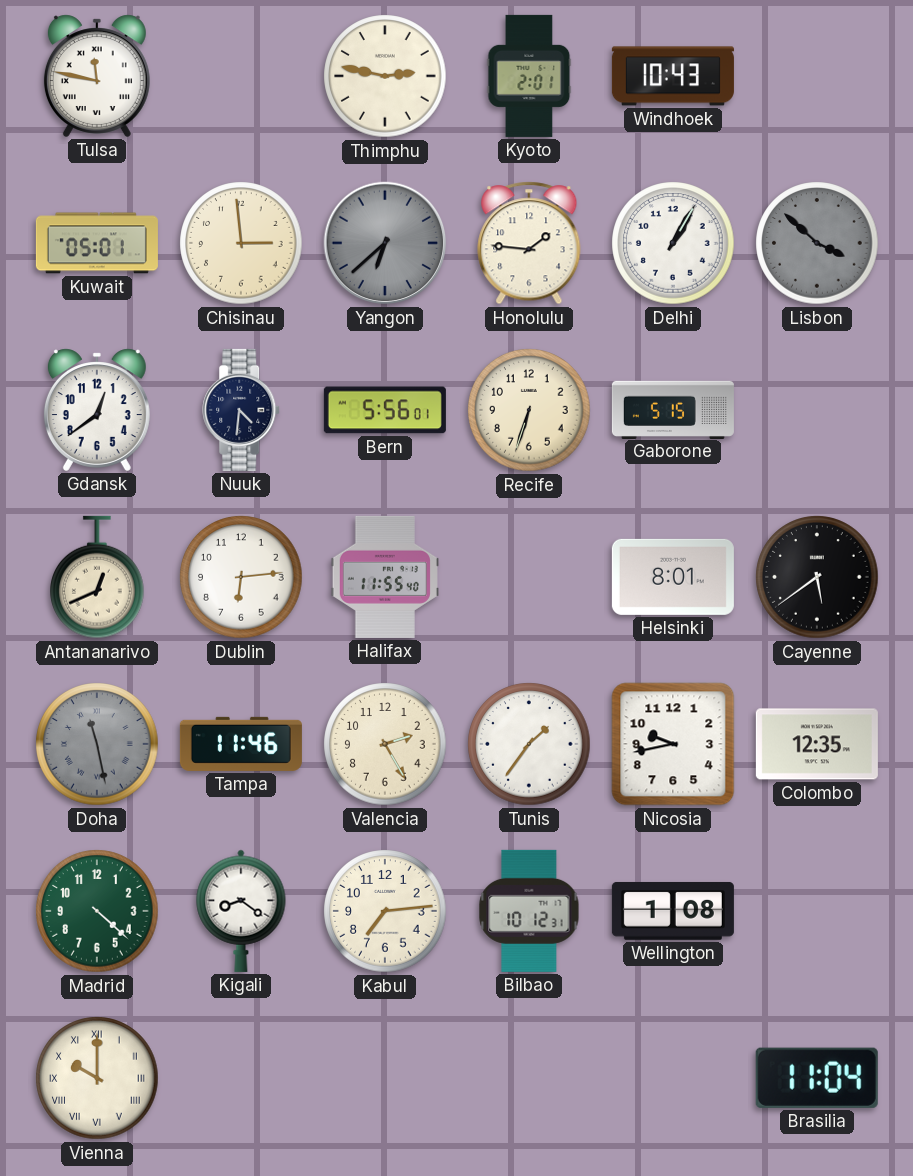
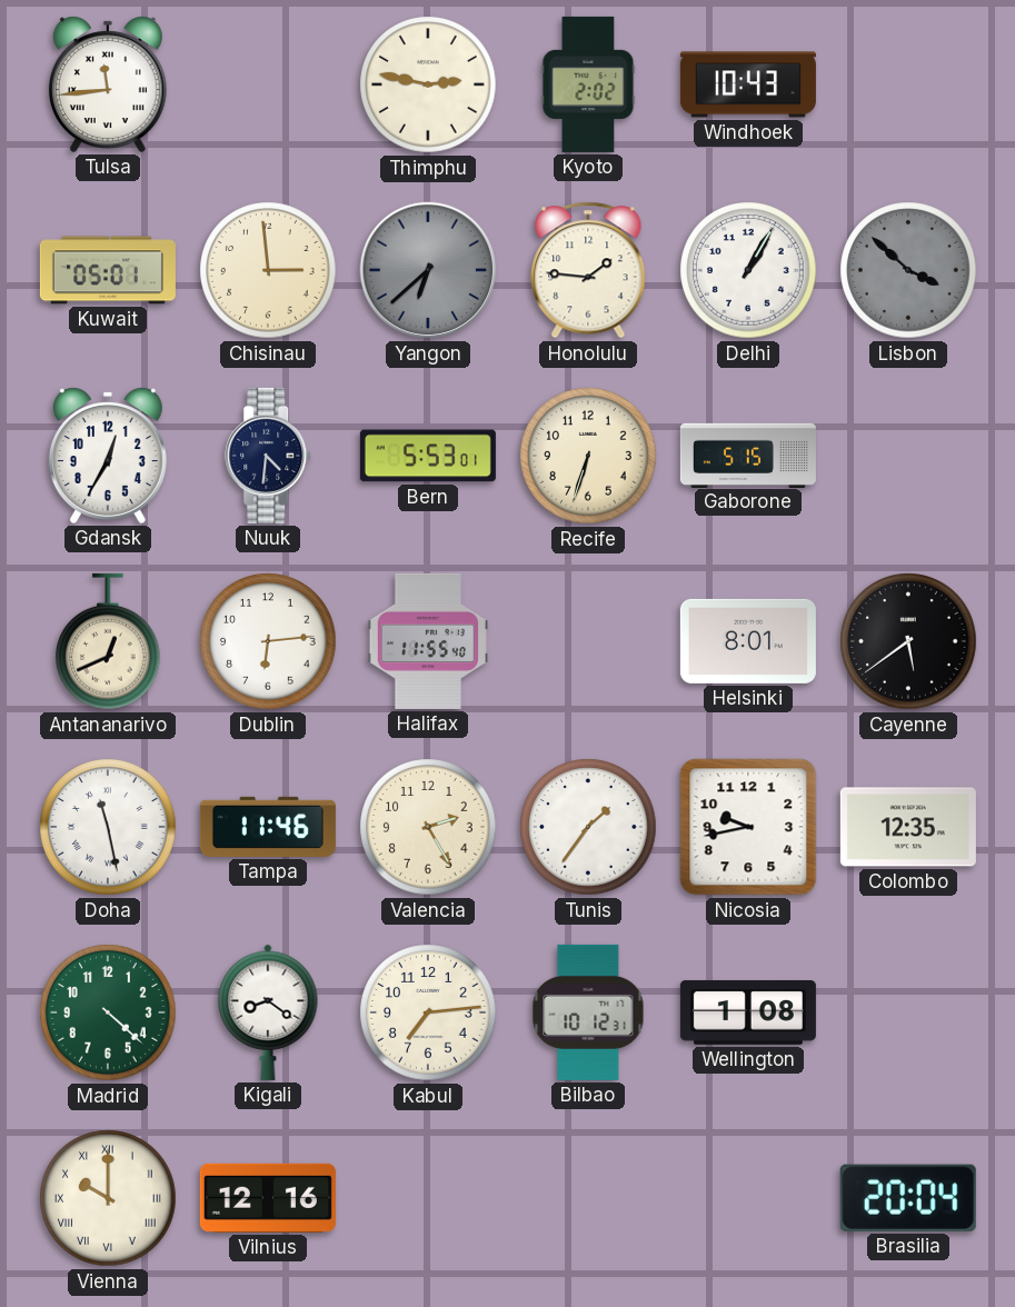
Tulsa: 11:47 -> 11:44 (108, 84)
Kyoto: 2:01 -> 2:02 (588, 84)
Gdansk: 12:39 -> 12:35 (108, 456)
Bern: 5:56 -> 5:53 (428, 456)
Doha dial: grey -> white (108, 827)
Vilnius: none -> 12:16 (268, 1198)
Brasilia: 11:04 -> 20:04 (908, 1198)
